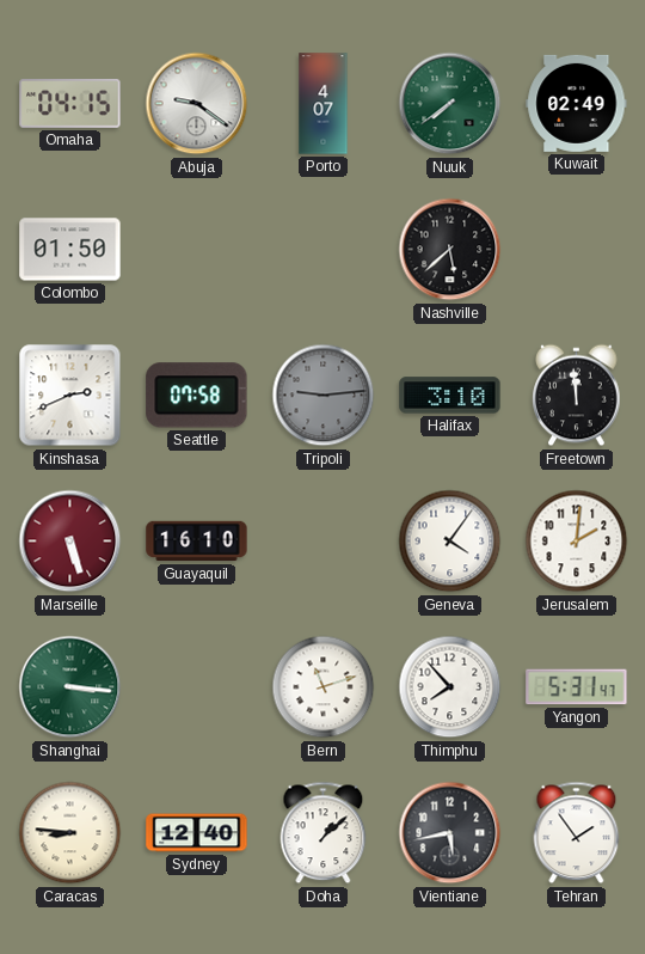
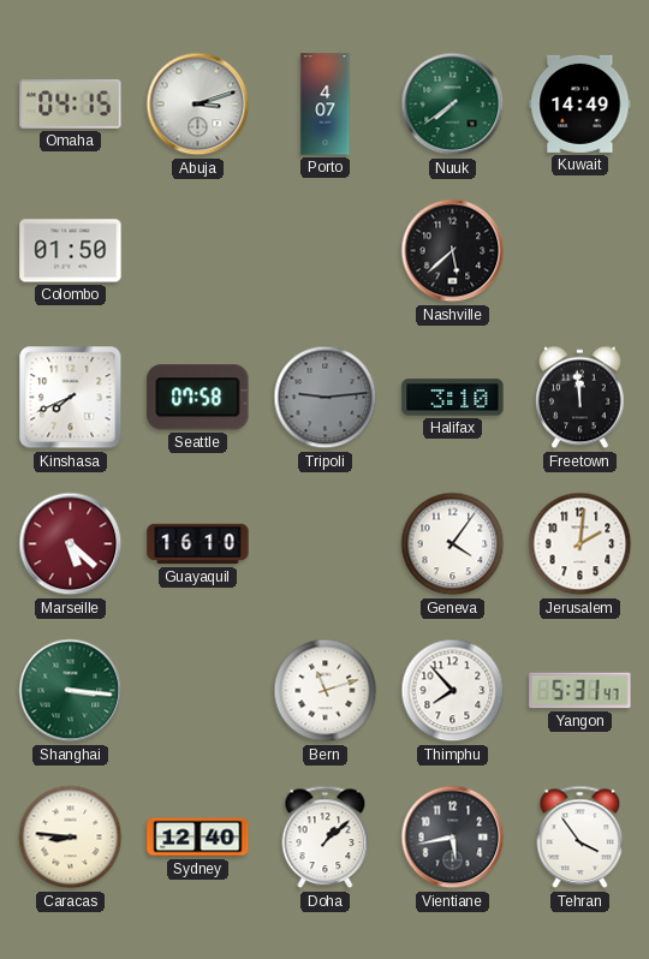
Abuja: 9:21 -> 3:12 (198, 105)
Kuwait: 02:49 -> 14:49 (580, 103)
Kinshasa: 2:41 -> 7:41 (71, 398)
Marseille: 5:27 -> 5:22 (71, 544)
Tehran: 1:54 -> 3:54 (580, 838)
